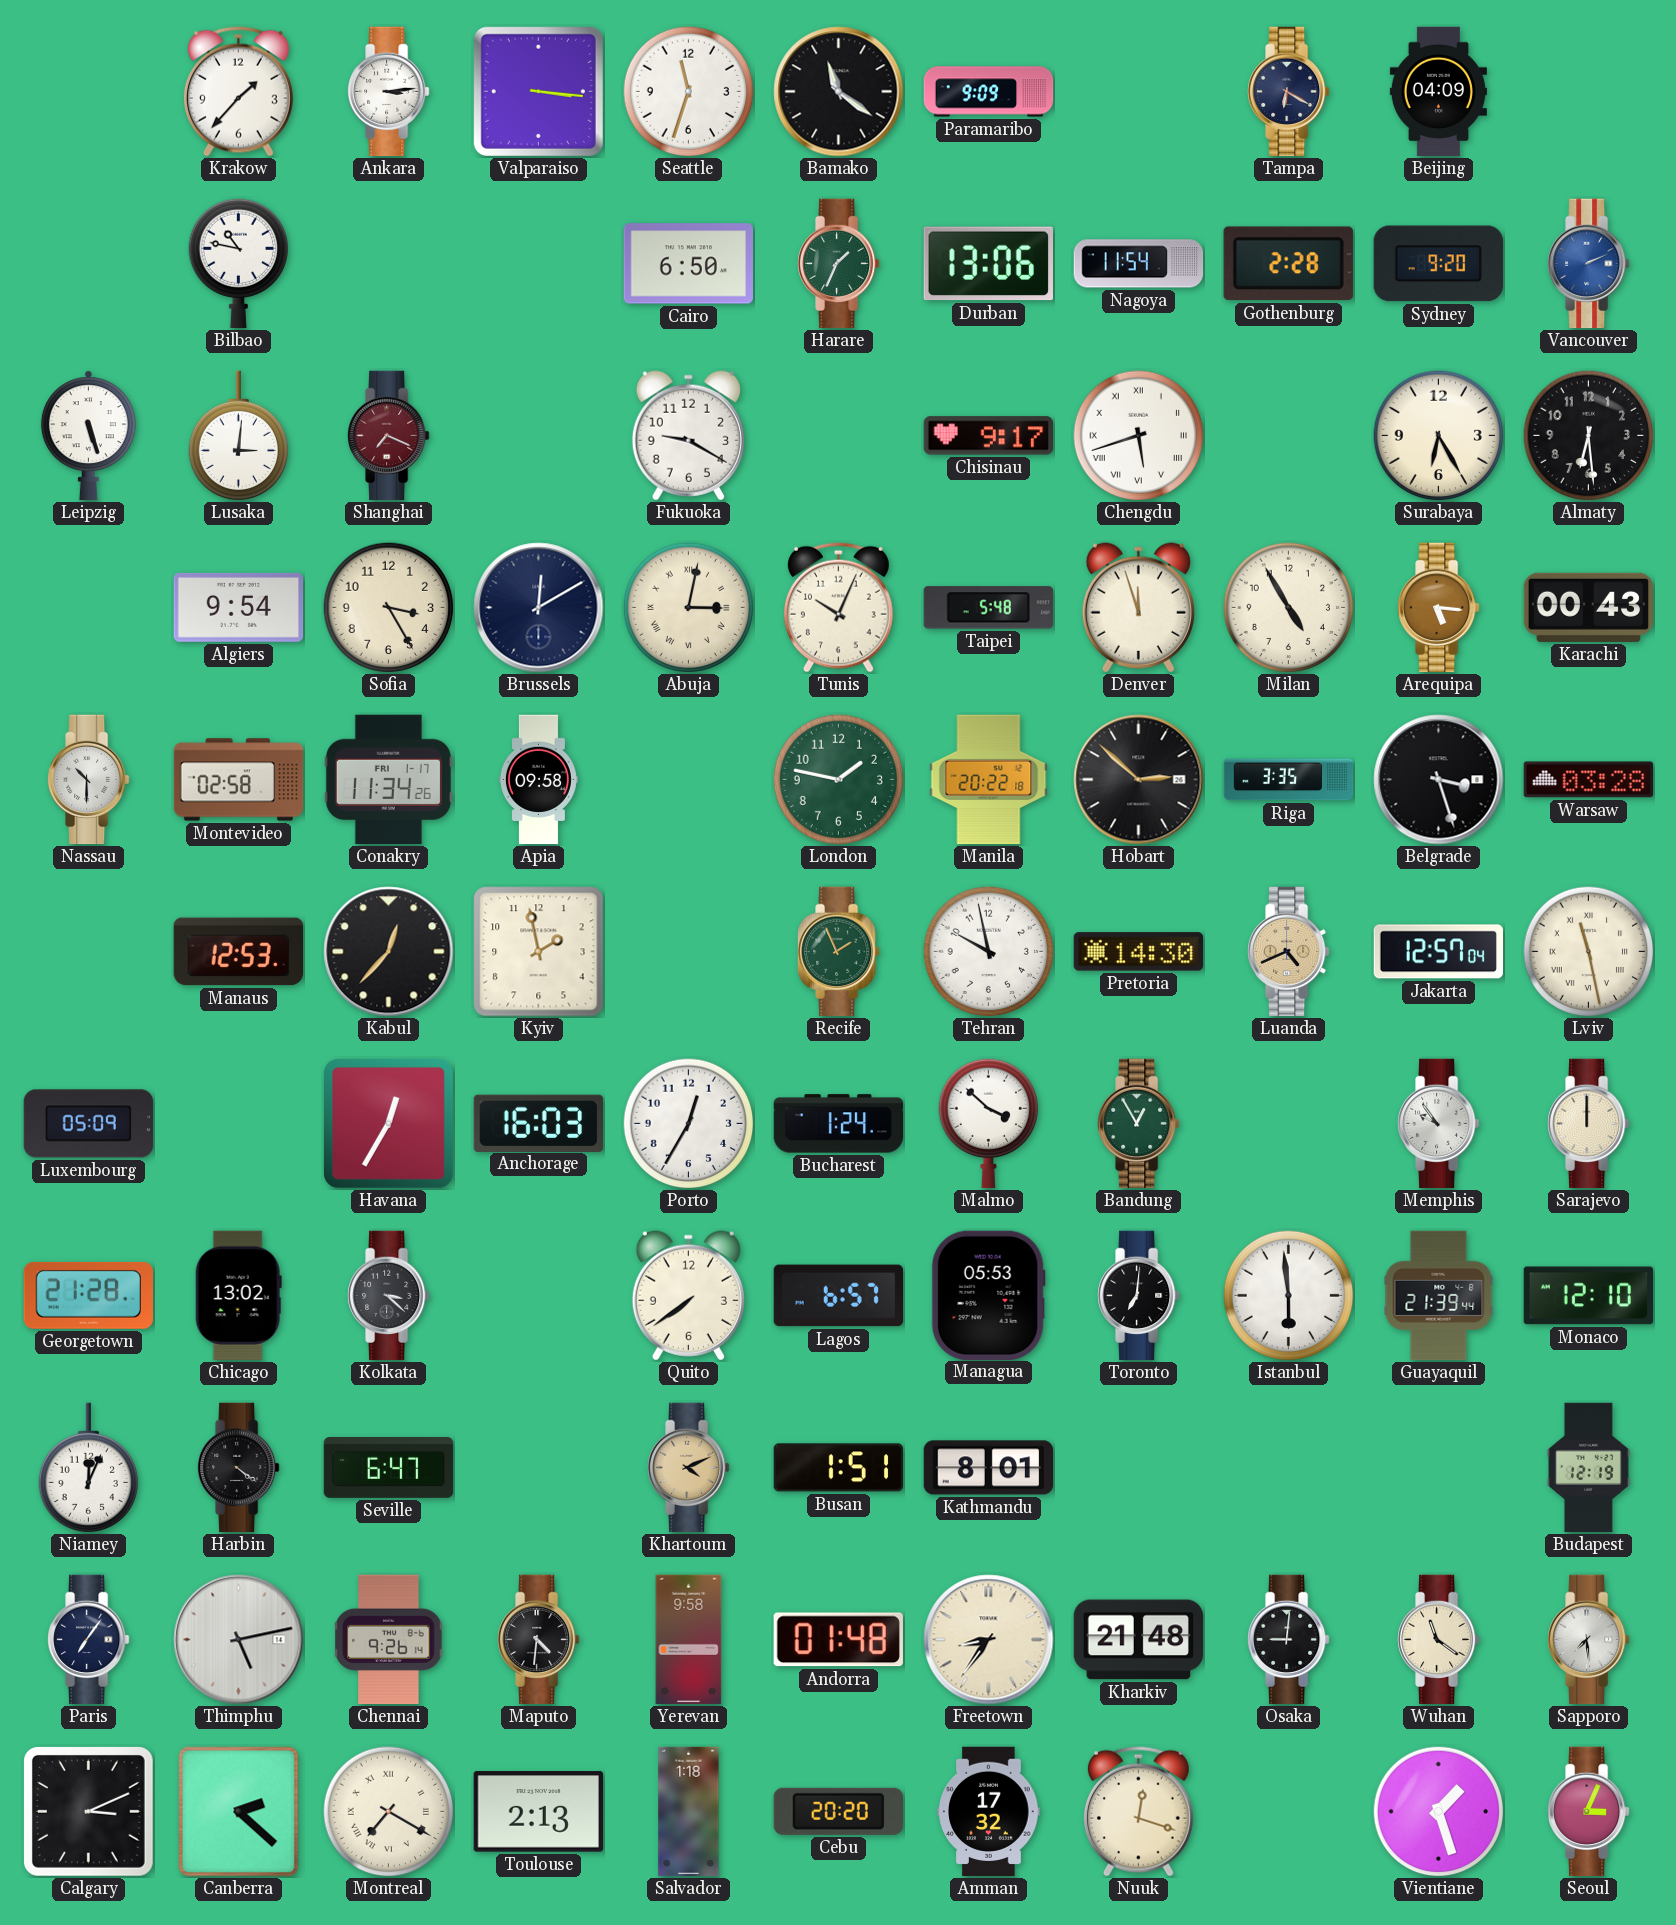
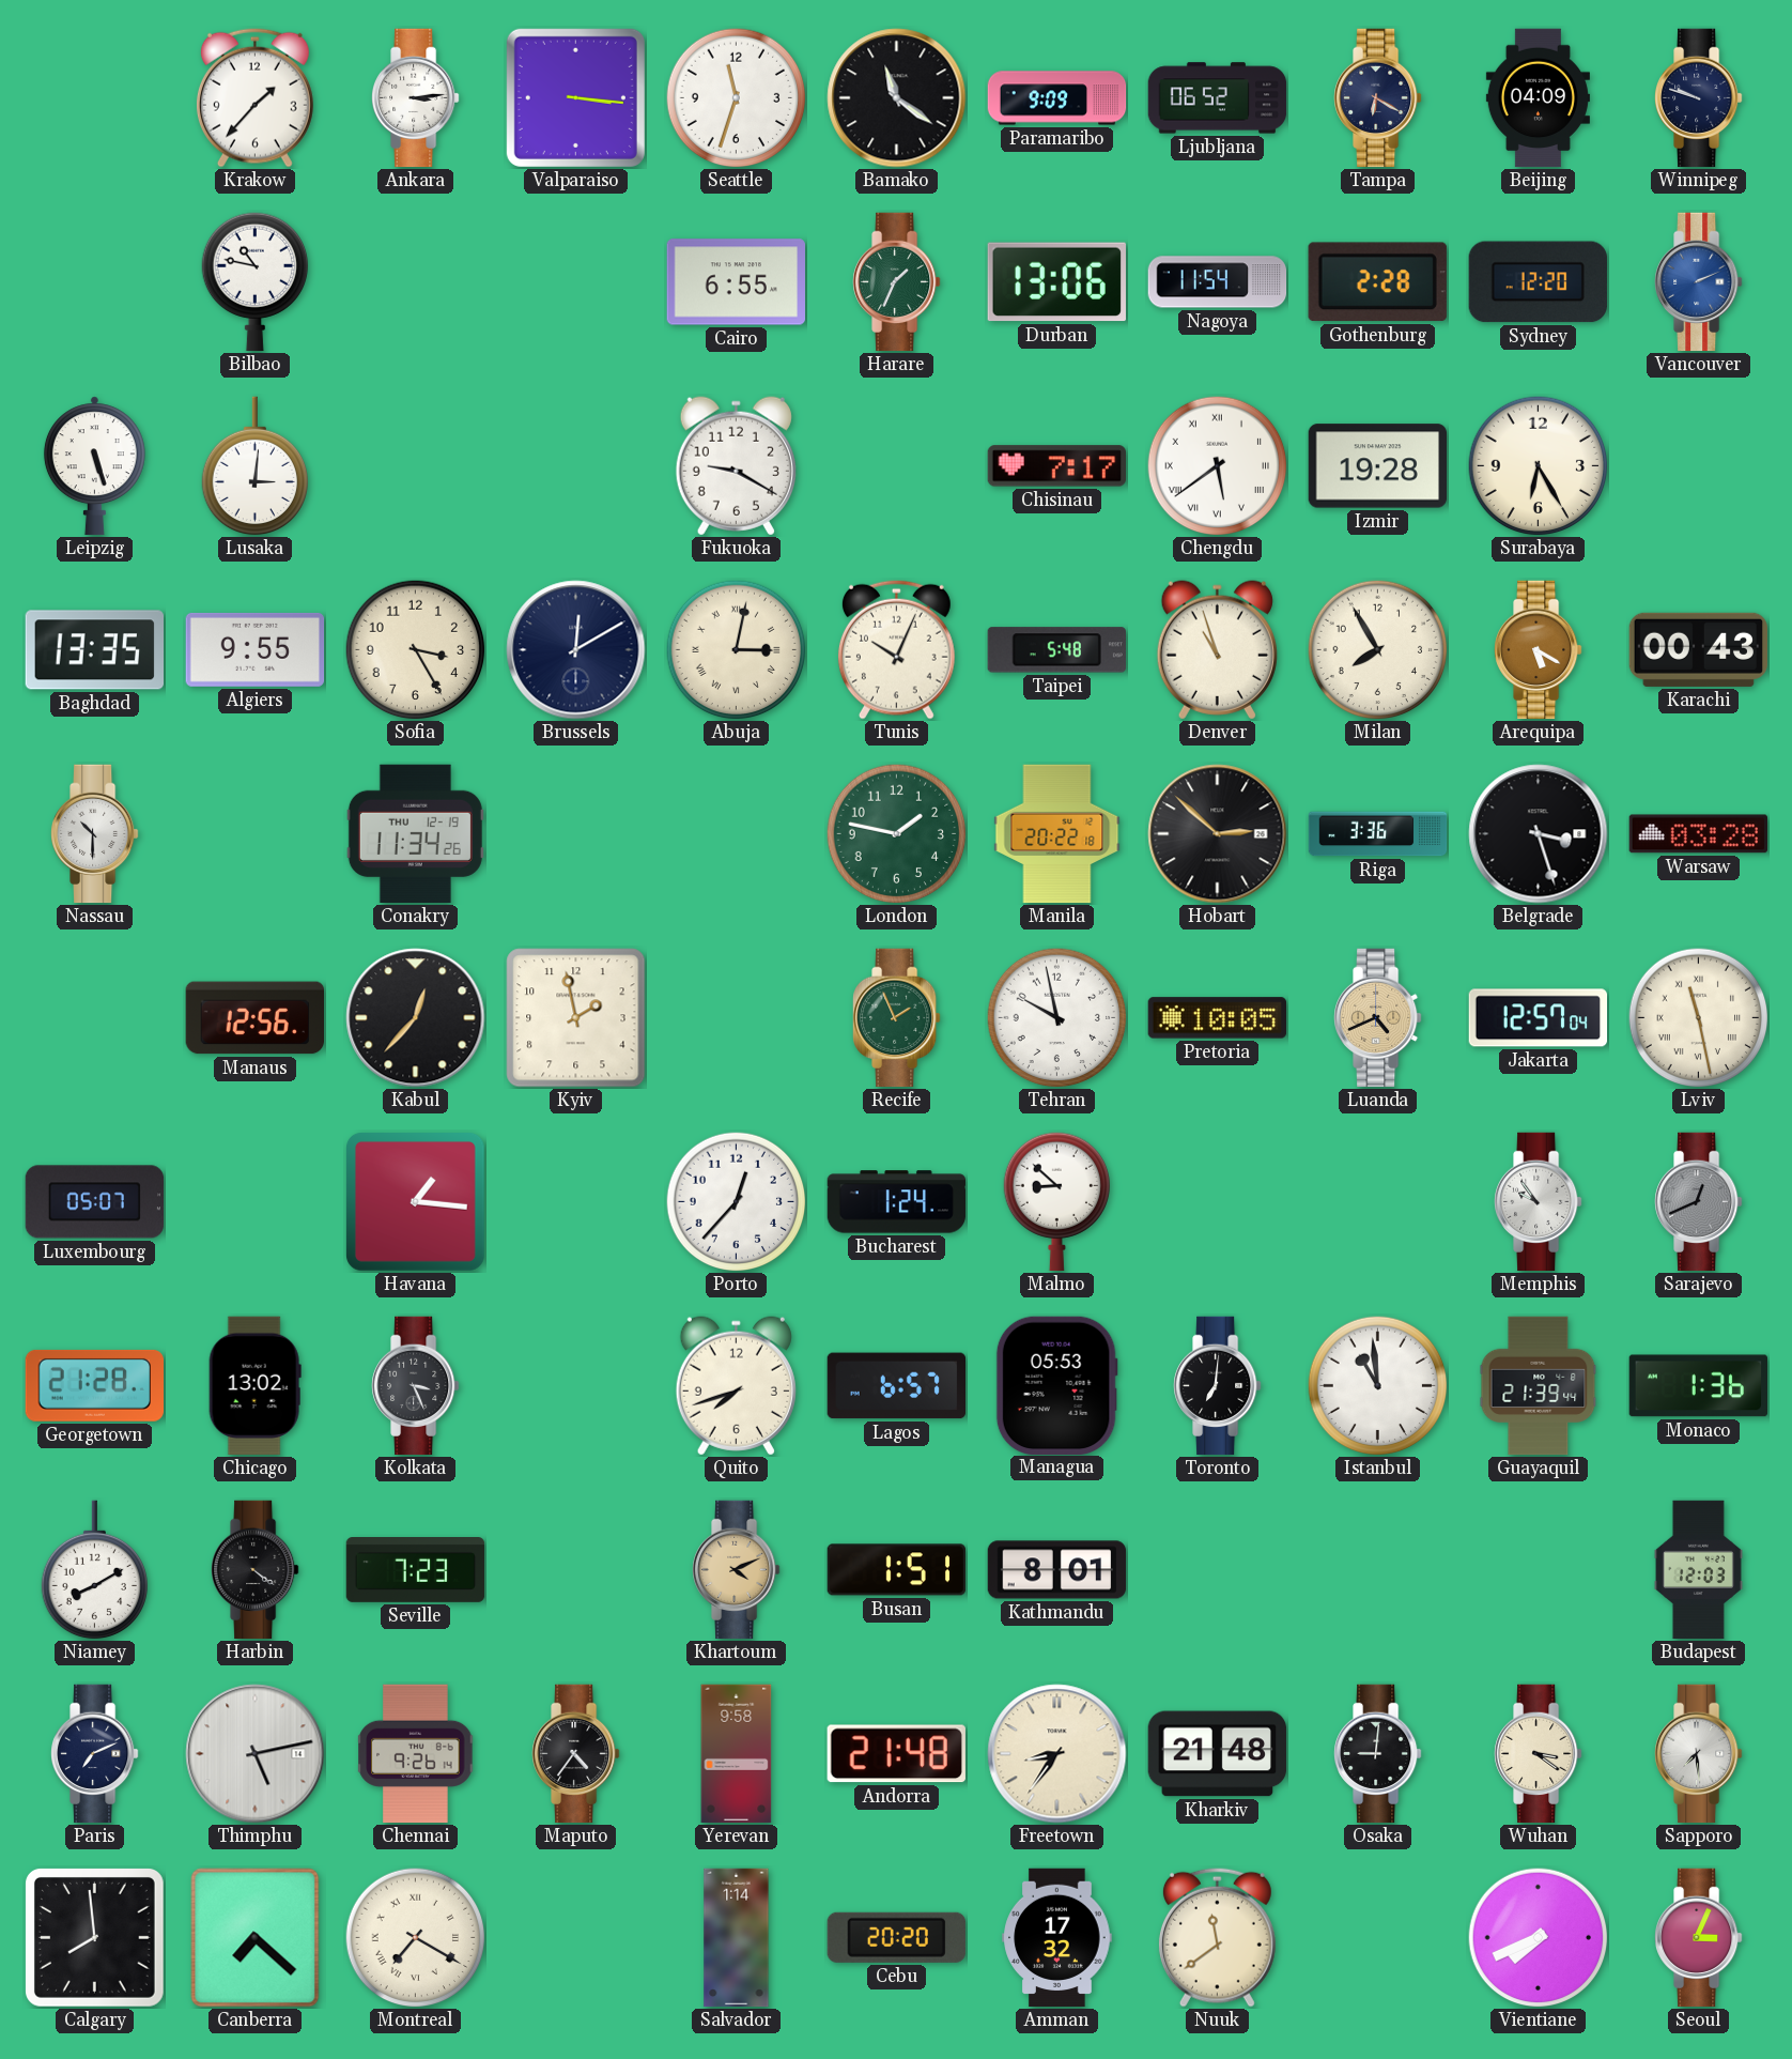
Ljubljana: none -> 06:52 (1218, 98)
Winnipeg: none -> 9:48 (1699, 98)
Cairo: 6:50 -> 6:55 (736, 282)
Sydney: 9:20 -> 12:20 (1538, 282)
Shanghai: 7:19 -> none (389, 436)
Chisinau: 9:17 -> 7:17 (1056, 466)
Chengdu: 5:42 -> 5:39 (1218, 466)
Izmir: none -> 19:28 (1377, 466)
Almaty: 6:29 -> none (1589, 436)
Baghdad: none -> 13:35 (94, 650)
Algiers: 9:54 -> 9:55 (256, 649)
Denver: 11:57 -> 10:57 (1217, 650)
Milan: 4:55 -> 7:55 (1378, 650)
Arequipa: 5:16 -> 5:20 (1539, 650)
Montevideo: 02:58 -> none (239, 780)
Conakry date: FRI 1-17 -> THU 12-19 (415, 834)
Apia: 09:58 -> none (538, 780)
Riga: 3:35 -> 3:36 (1378, 834)
Manaus: 12:53 -> 12:56 (254, 1018)
Pretoria: 14:30 -> 10:05 (1218, 1018)
Luxembourg: 05:09 -> 05:07 (95, 1202)
Havana: 12:35 -> 1:16 (415, 1201)
Anchorage: 16:03 -> none (538, 1123)
Porto: 12:35 -> 12:37 (737, 1202)
Malmo: 3:52 -> 8:52 (1056, 1202)
Bandung: 12:55 -> none (1139, 1124)
Sarajevo: 12:00 -> 12:41 (1699, 1202)
Sarajevo dial: cream -> grey (1699, 1202)
Kolkata: 3:22 -> 3:26 (416, 1386)
Quito: 7:39 -> 7:42 (736, 1386)
Istanbul: 5:59 -> 10:59 (1378, 1386)
Monaco: 12:10 -> 1:36 (1699, 1386)
Niamey: 12:04 -> 8:10 (94, 1570)
Seville: 6:47 -> 7:23 (416, 1570)
Budapest: 12:19 -> 12:03 (1698, 1570)
Paris: 7:06 -> 7:11 (95, 1754)
Maputo: 4:31 -> 4:36 (576, 1754)
Andorra: 01:48 -> 21:48 (896, 1754)
Wuhan: 11:21 -> 3:21 (1539, 1754)
Calgary: 3:11 -> 7:59 (94, 1937)
Canberra: 2:22 -> 7:22 (256, 1938)
Toulouse: 2:13 -> none (538, 1812)
Salvador: 1:18 -> 1:14 (737, 1938)
Nuuk: 12:18 -> 11:39 (1217, 1937)
Vientiane: 1:27 -> 7:41 (1539, 1938)
